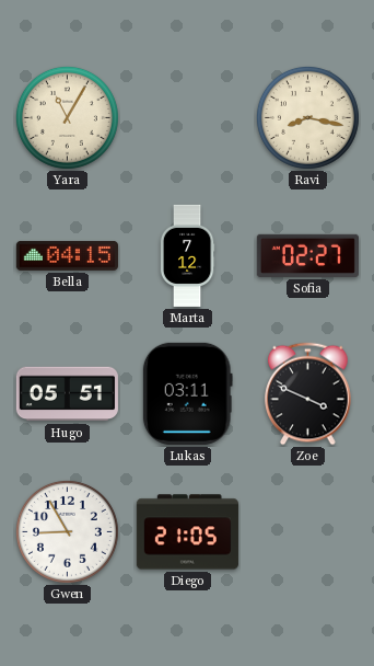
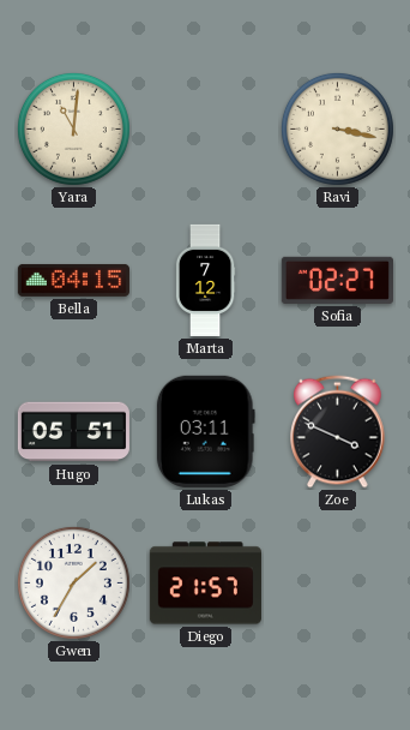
Yara: 11:05 -> 11:01 (73, 128)
Ravi: 8:17 -> 3:17 (337, 128)
Gwen: 8:55 -> 1:35 (73, 582)
Diego: 21:05 -> 21:57 (205, 584)
